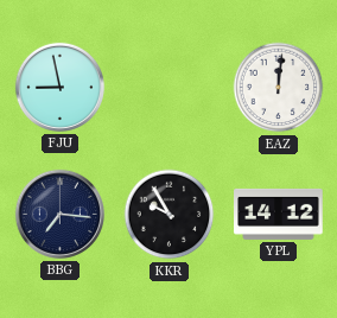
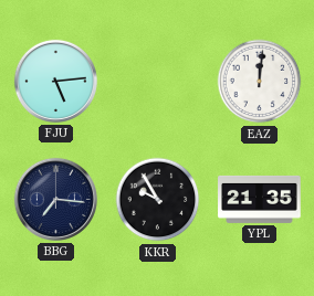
FJU: 8:58 -> 5:14 (55, 81)
YPL: 14:12 -> 21:35 (260, 199)
